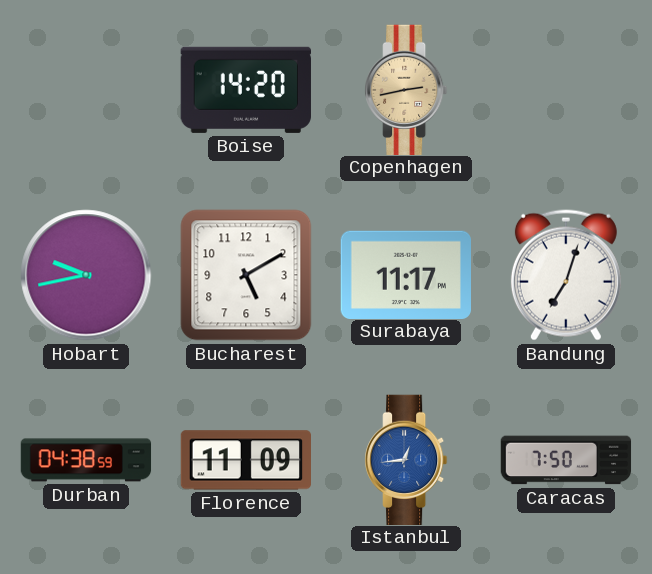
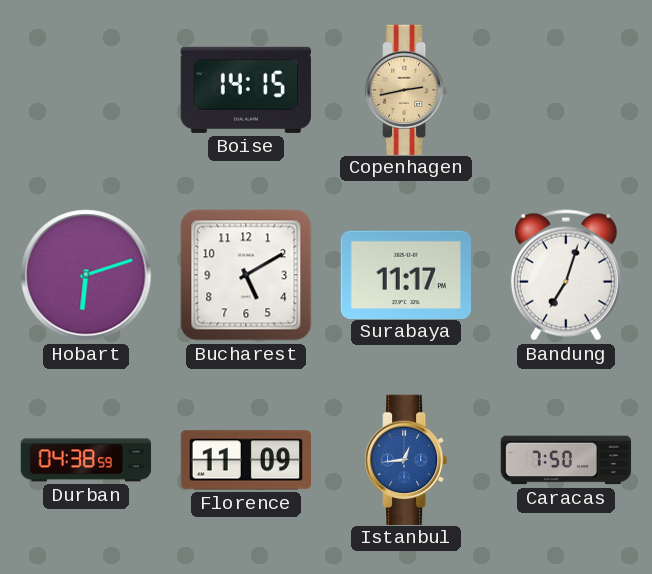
Boise: 14:20 -> 14:15 (246, 90)
Hobart: 9:43 -> 6:12 (86, 275)
